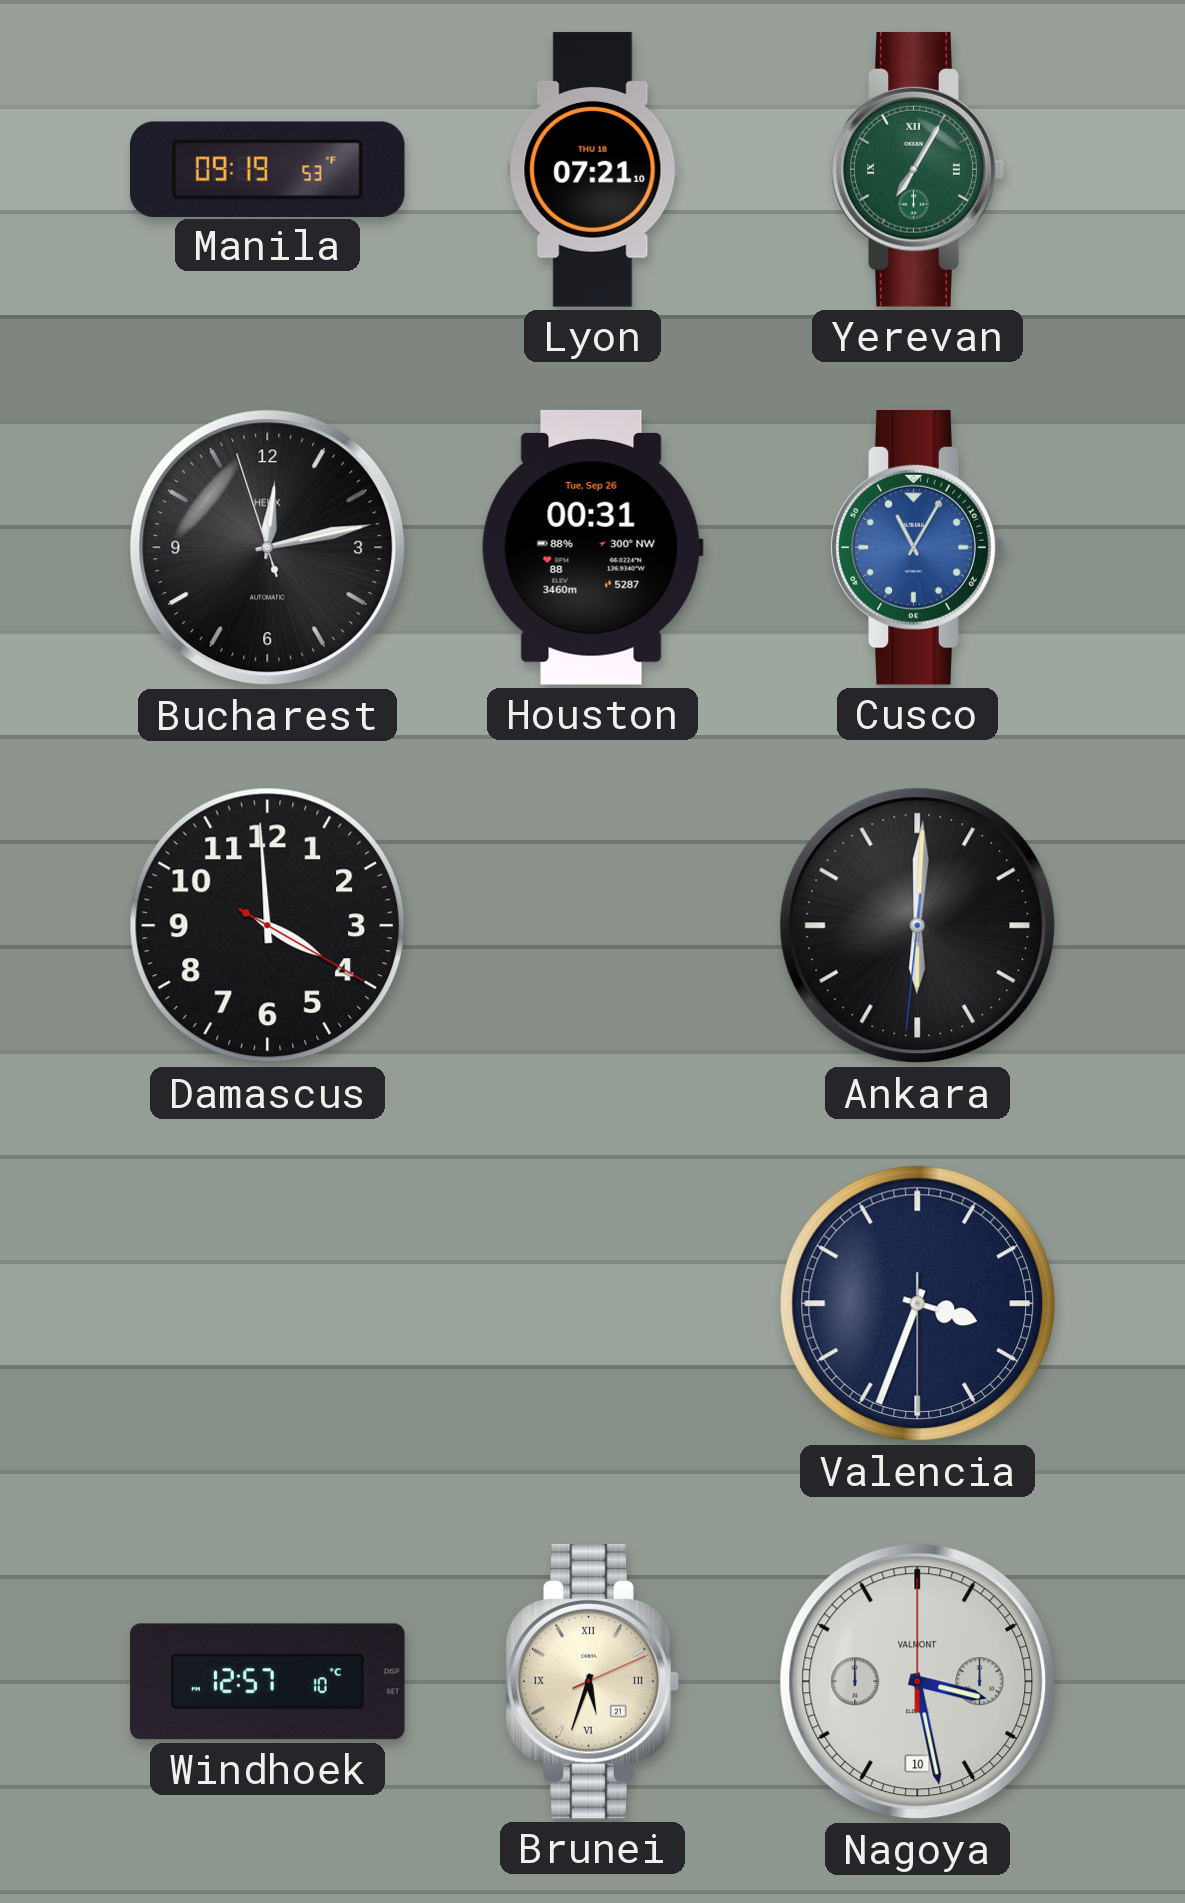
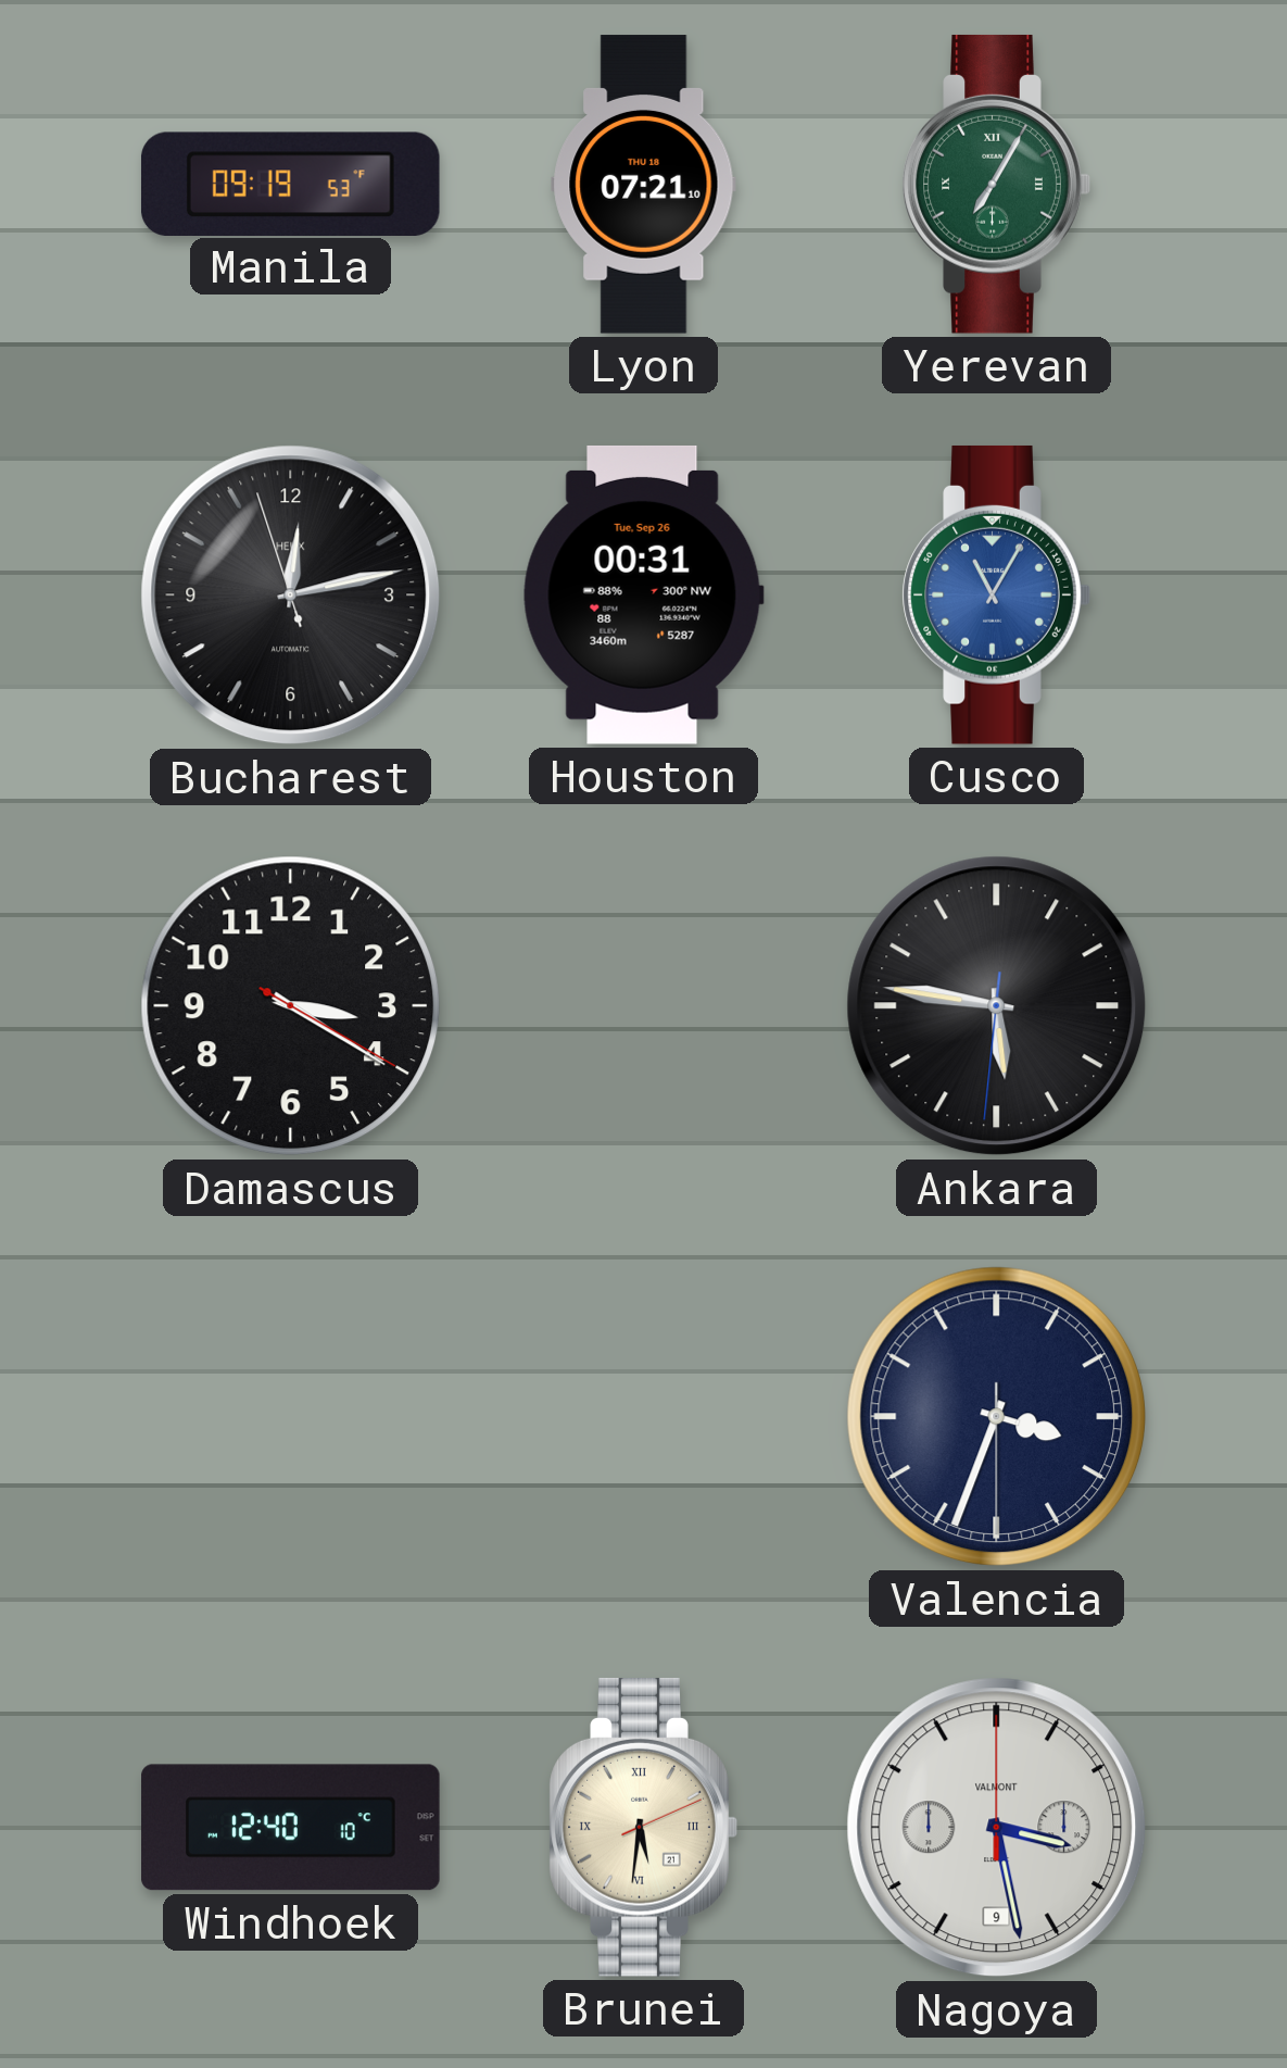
Damascus: 3:59 -> 3:20 (291, 1006)
Ankara: 6:00 -> 5:46 (997, 1006)
Windhoek: 12:57 -> 12:40 (291, 1828)
Brunei: 5:33 -> 5:31 (643, 1827)
Nagoya date: 10 -> 9 (997, 1828)
